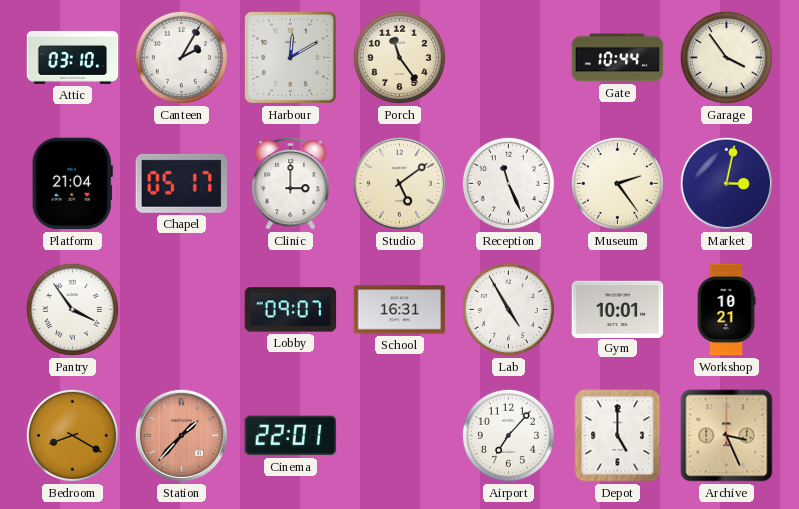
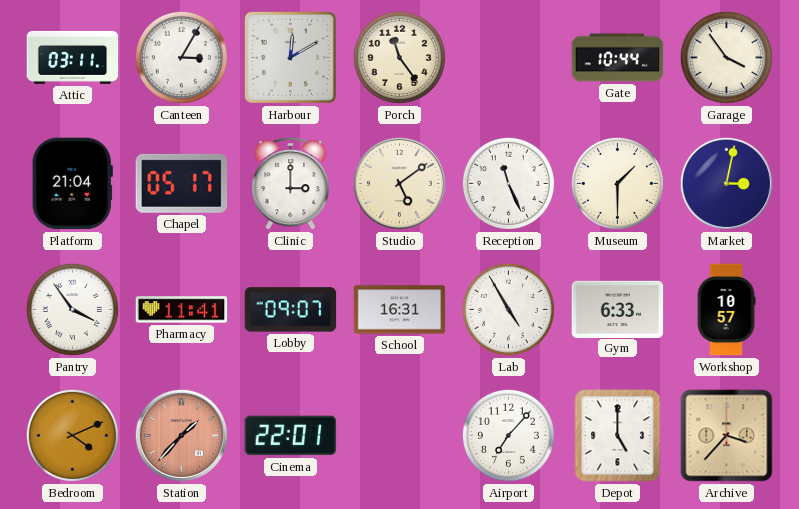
Attic: 03:10 -> 03:11 (73, 57)
Canteen: 2:05 -> 3:05 (181, 57)
Museum: 2:24 -> 1:30 (617, 183)
Pharmacy: none -> 11:41 (182, 310)
Gym: 10:01 -> 6:33 (618, 309)
Workshop: 10:21 -> 10:57 (726, 310)
Bedroom: 8:20 -> 4:11 (72, 435)
Archive: 3:26 -> 3:37 (727, 436)
